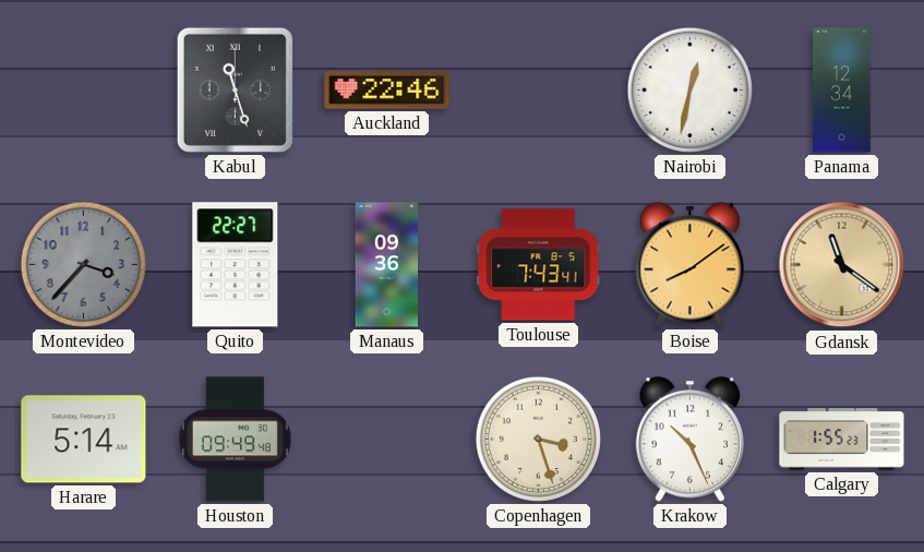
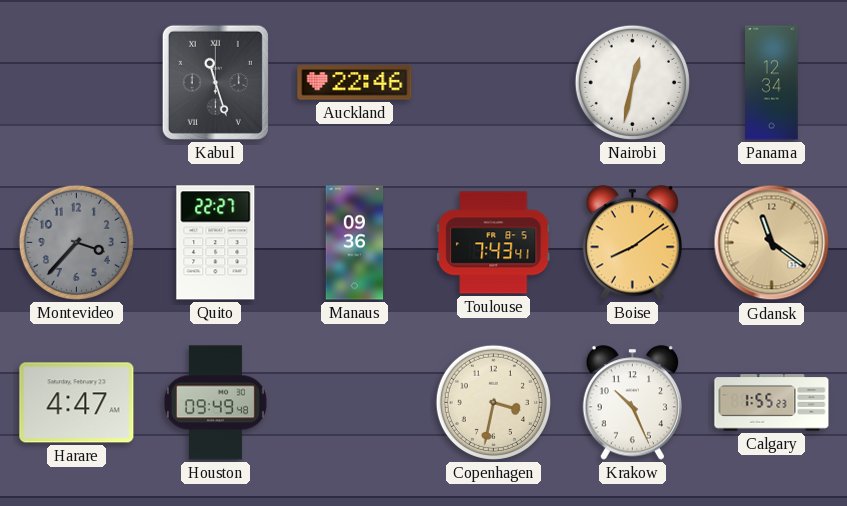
Harare: 5:14 -> 4:47 (77, 403)
Copenhagen: 3:27 -> 3:32 (493, 402)
